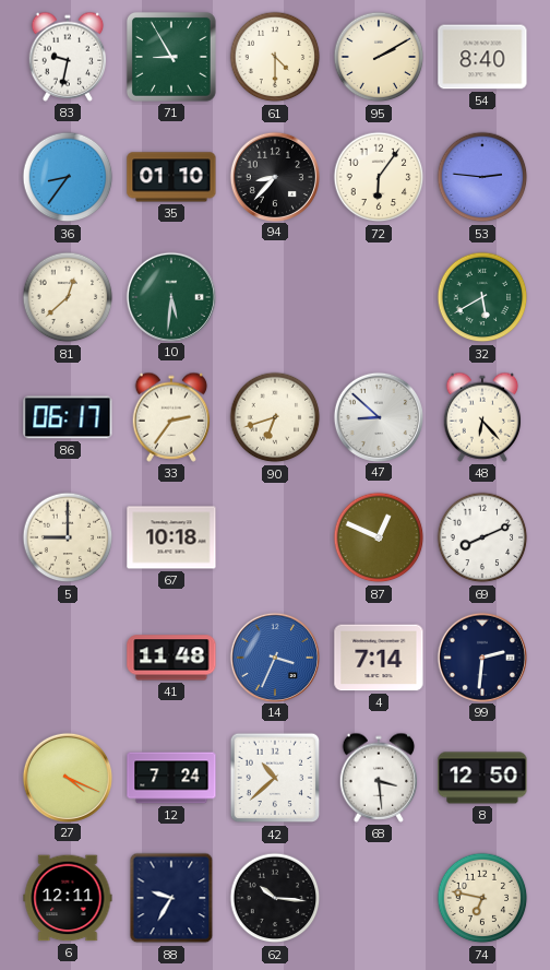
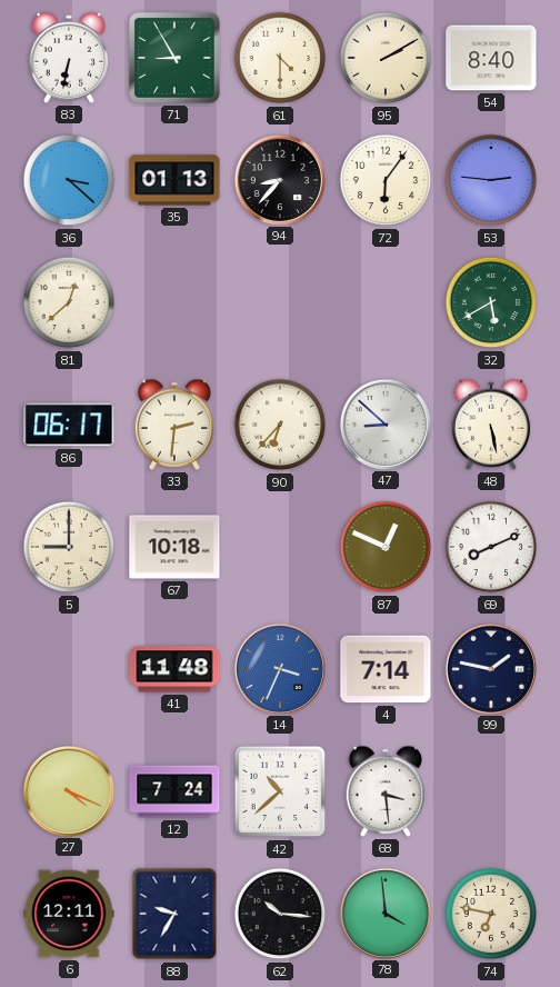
83: 9:32 -> 6:32 (69, 58)
36: 8:36 -> 3:22 (69, 180)
35: 01:10 -> 01:13 (174, 180)
10: 5:31 -> none (170, 296)
33: 2:36 -> 2:31 (174, 425)
90: 6:42 -> 6:37 (280, 425)
48: 6:23 -> 5:28 (491, 425)
99: 2:31 -> 1:47 (490, 668)
8: 12:50 -> none (482, 778)
78: none -> 3:59 (384, 913)
